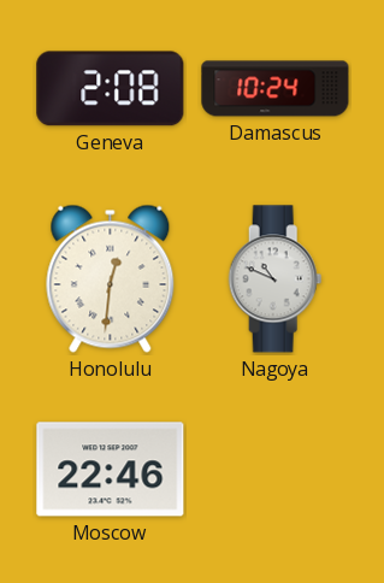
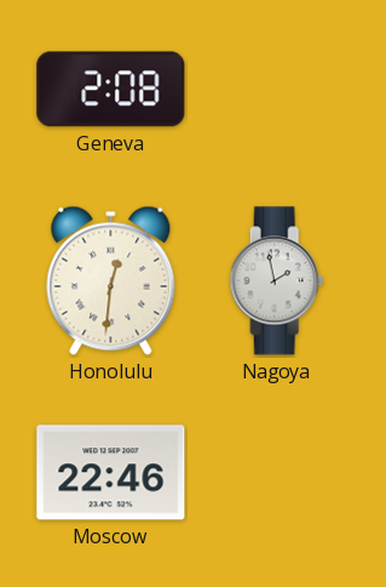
Damascus: 10:24 -> none (276, 89)
Nagoya: 10:49 -> 1:58 (277, 281)
